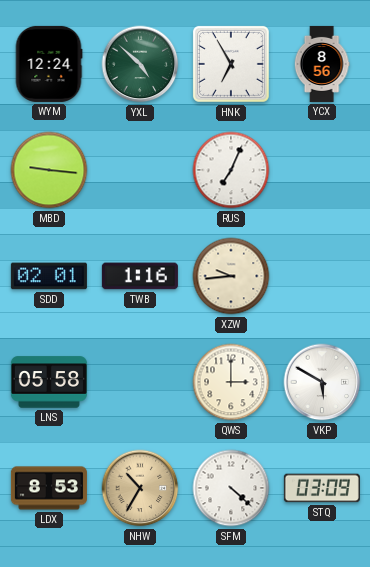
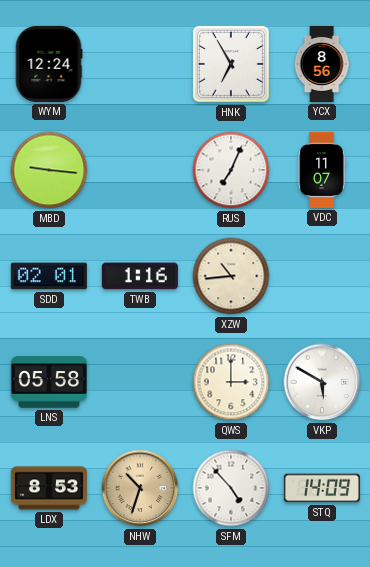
YXL: 4:52 -> none (140, 64)
VDC: none -> 11:07 (322, 170)
XZW: 9:44 -> 10:44 (231, 276)
NHW: 10:35 -> 10:33 (140, 488)
SFM: 4:22 -> 4:53 (231, 488)
STQ: 03:09 -> 14:09 (322, 488)
